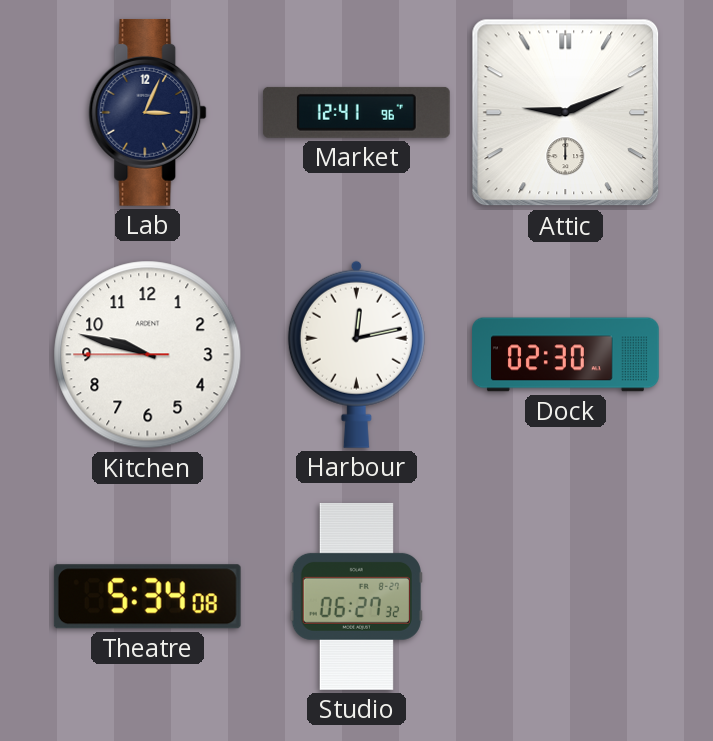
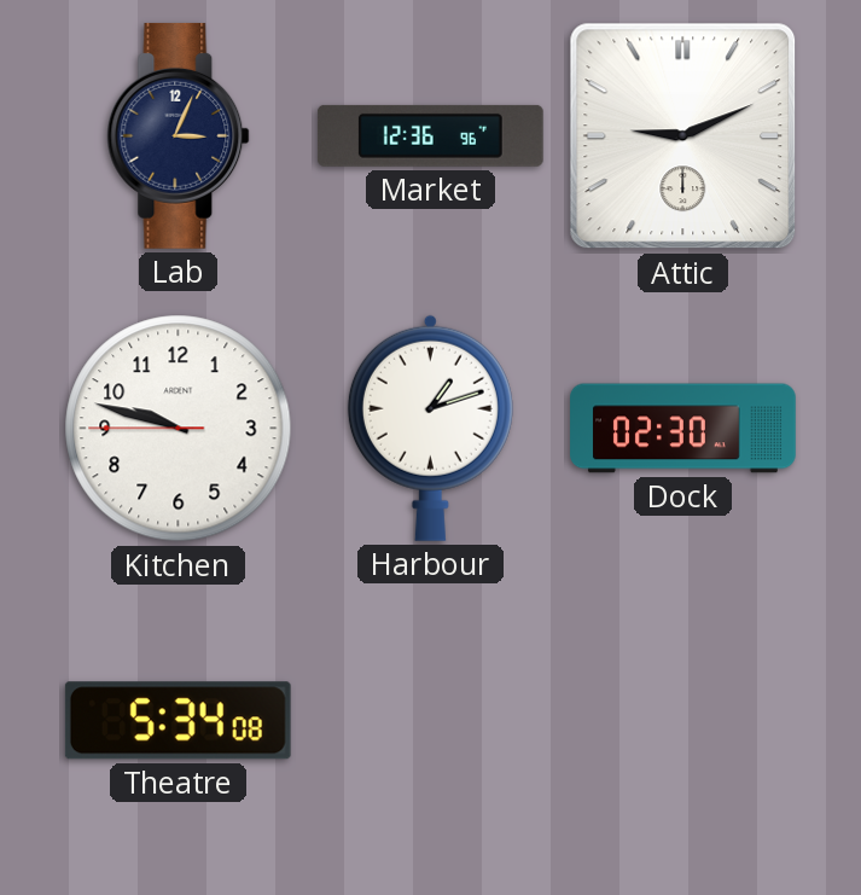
Market: 12:41 -> 12:36 (430, 135)
Harbour: 12:13 -> 1:12 (430, 428)
Studio: 06:27 -> none (356, 597)
